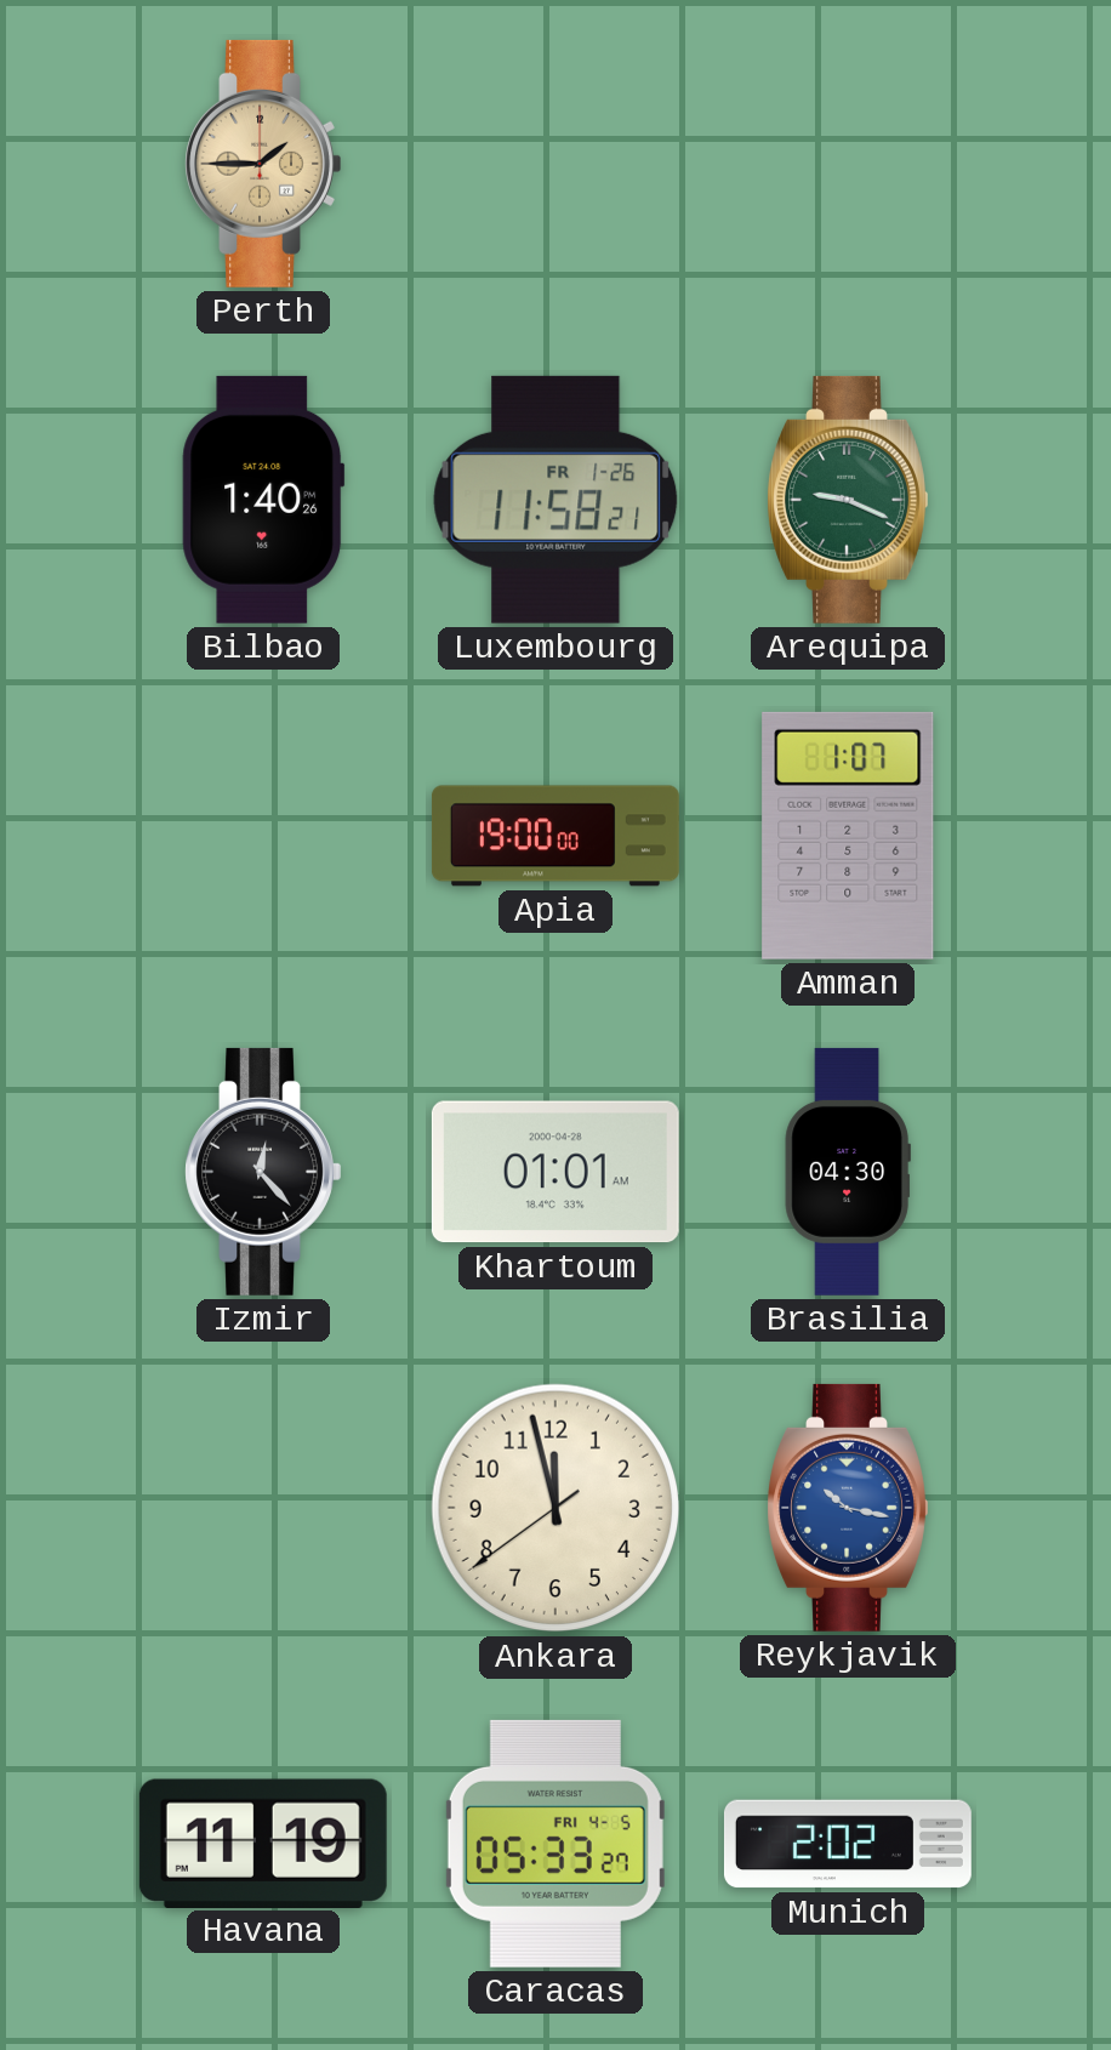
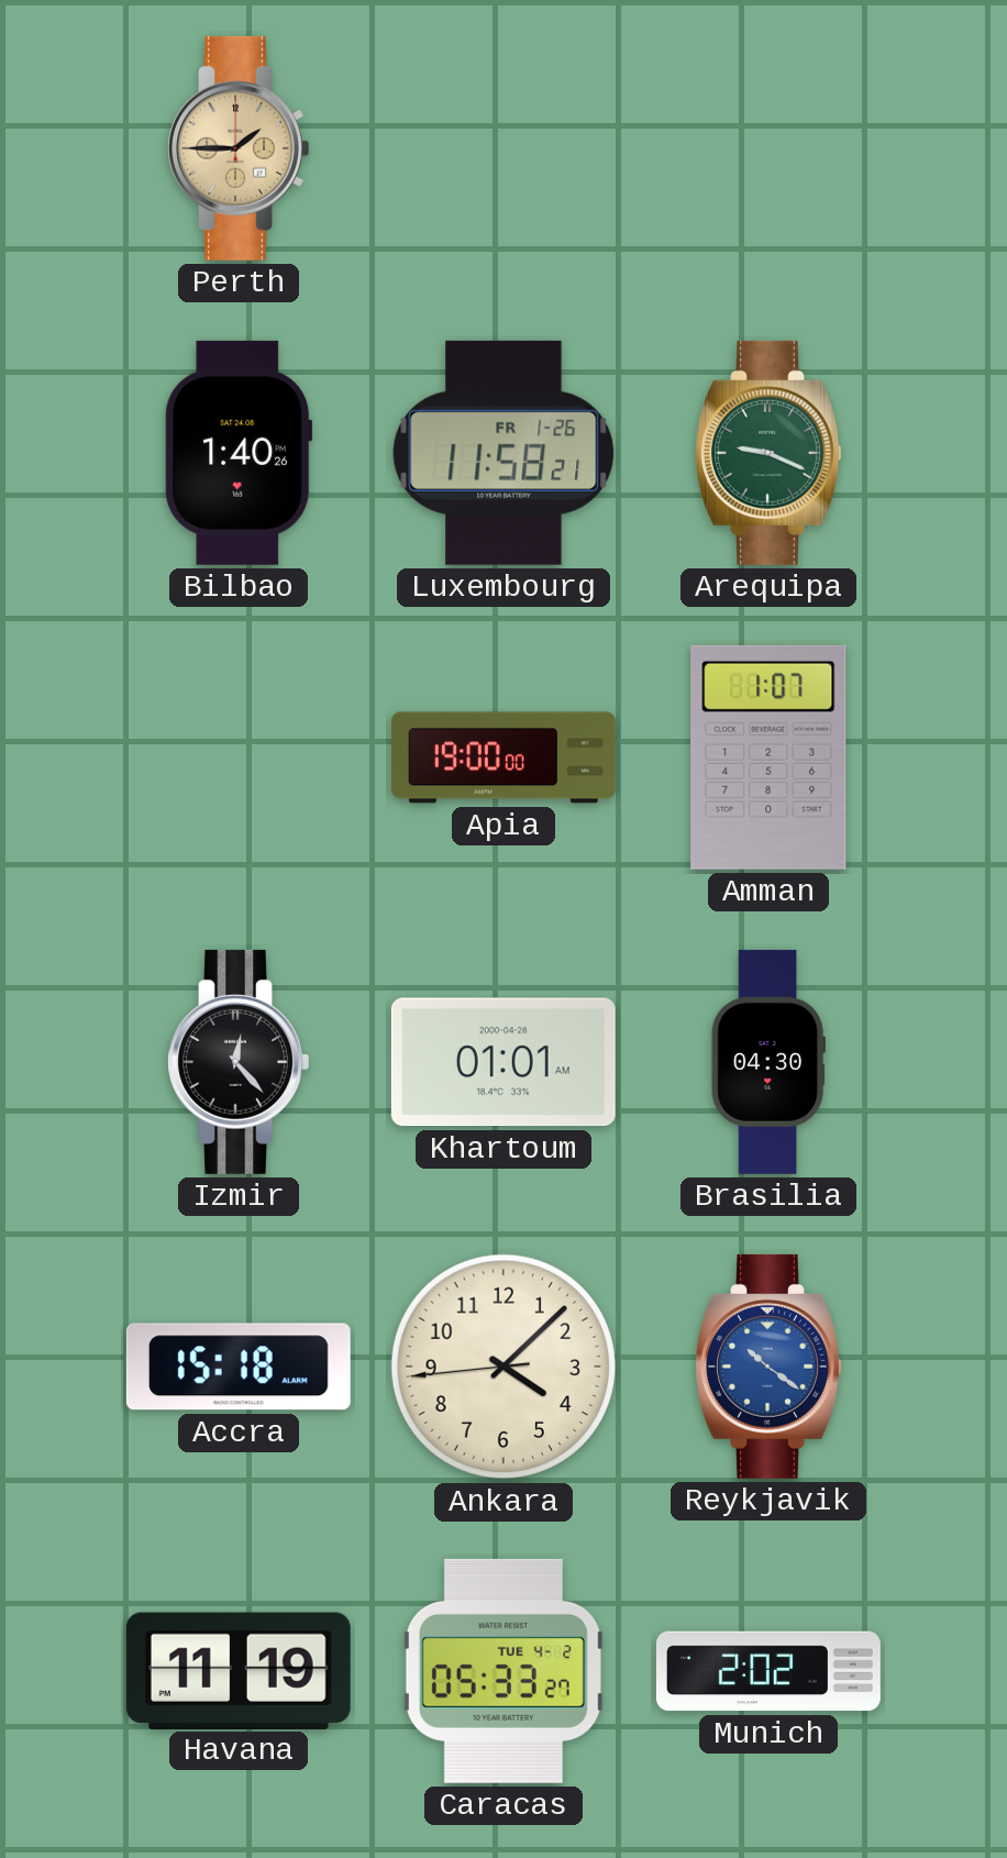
Accra: none -> 15:18 (239, 1367)
Ankara: 11:57 -> 4:07 (503, 1367)
Reykjavik: 10:17 -> 10:21 (768, 1367)
Caracas date: FRI 4-5 -> TUE 4-2 (503, 1671)
